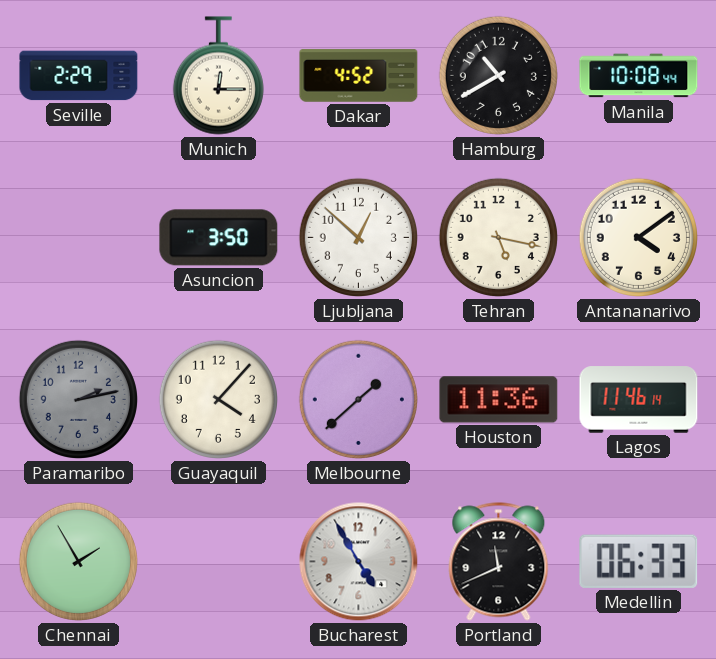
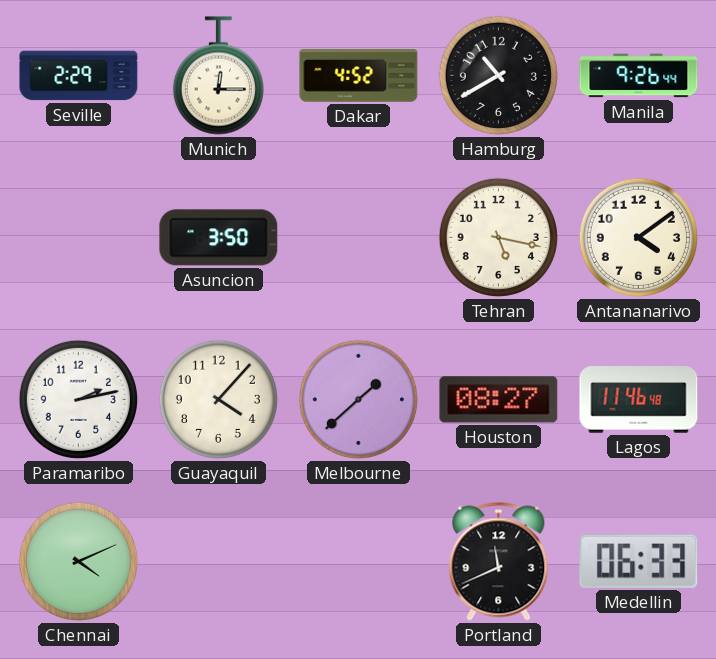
Manila: 10:08 -> 9:26 (639, 76)
Ljubljana: 12:52 -> none (358, 237)
Paramaribo dial: grey -> white (78, 399)
Houston: 11:36 -> 08:27 (499, 400)
Lagos: 11:46:14 -> 11:46:48 (639, 400)
Chennai: 1:55 -> 4:11 (78, 561)
Bucharest: 4:55 -> none (359, 562)
